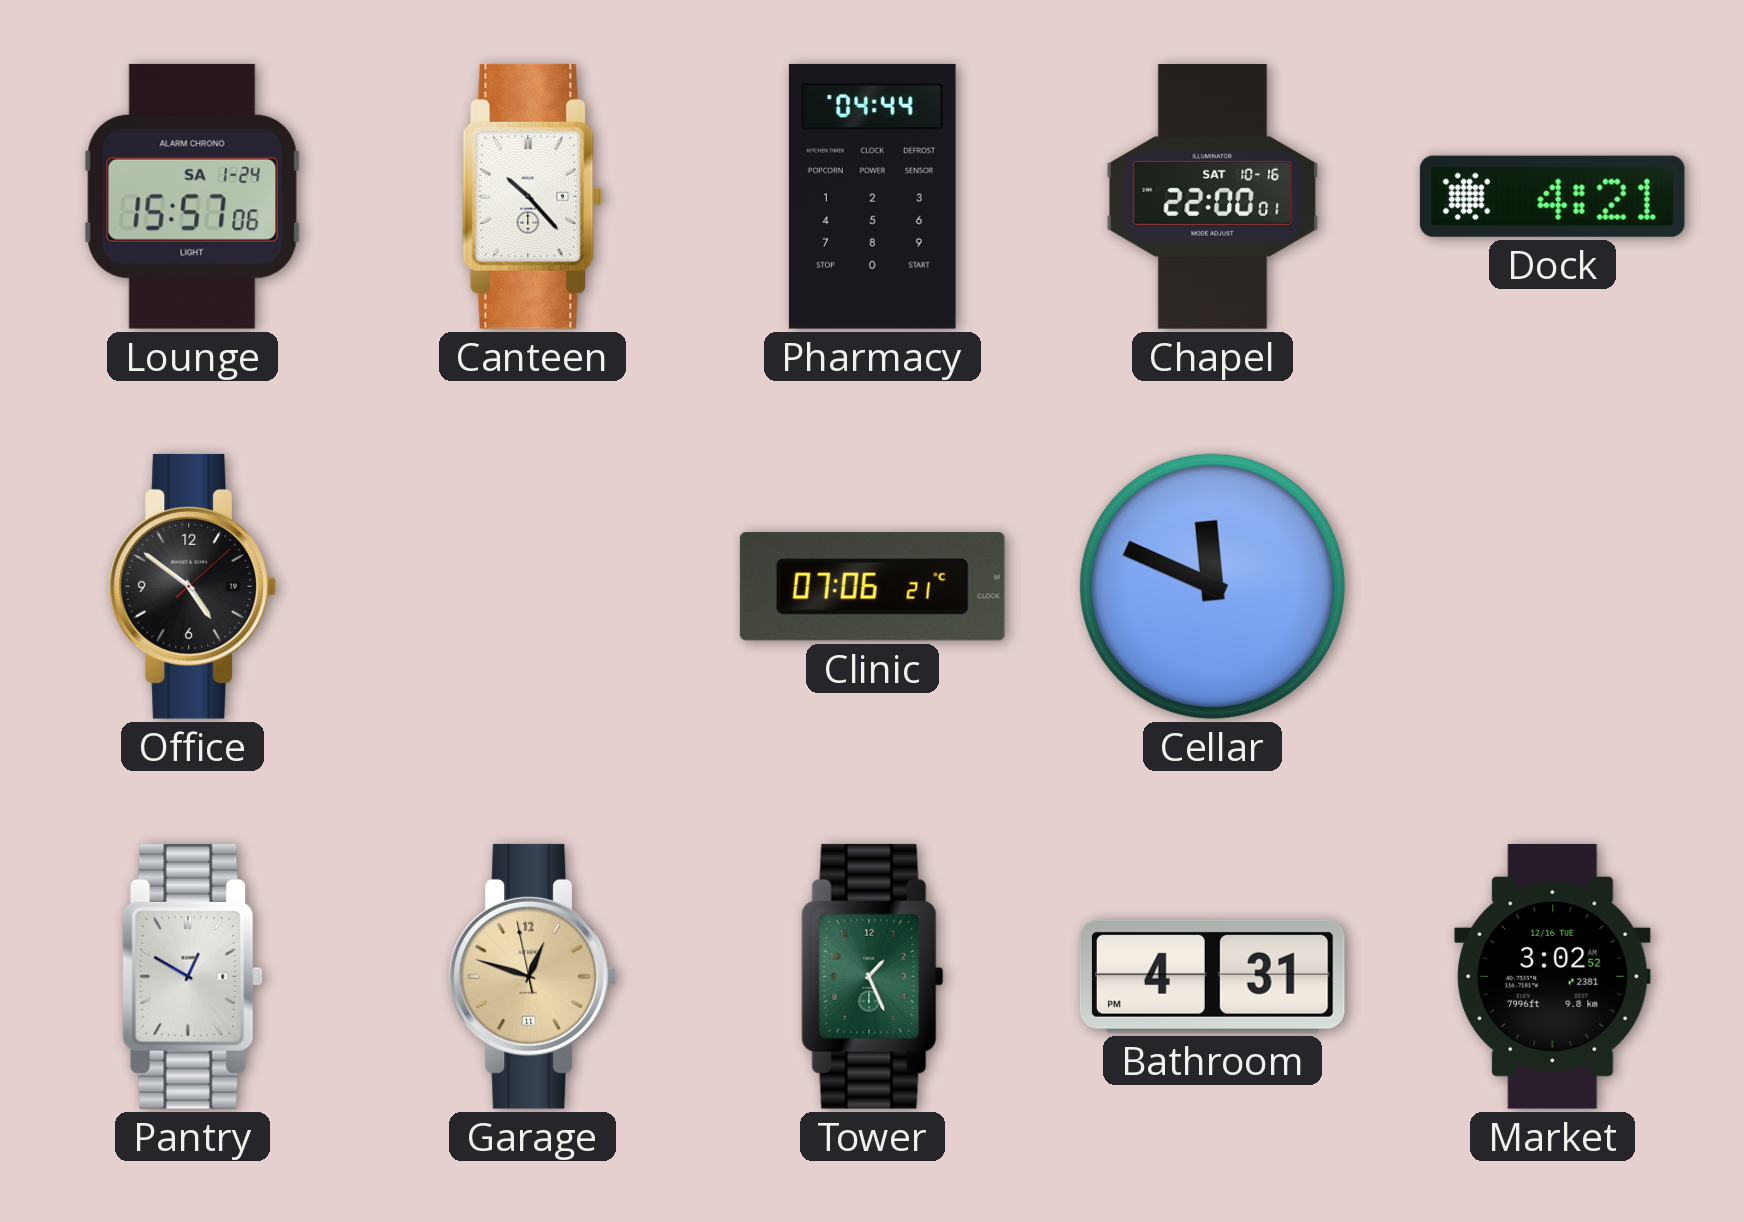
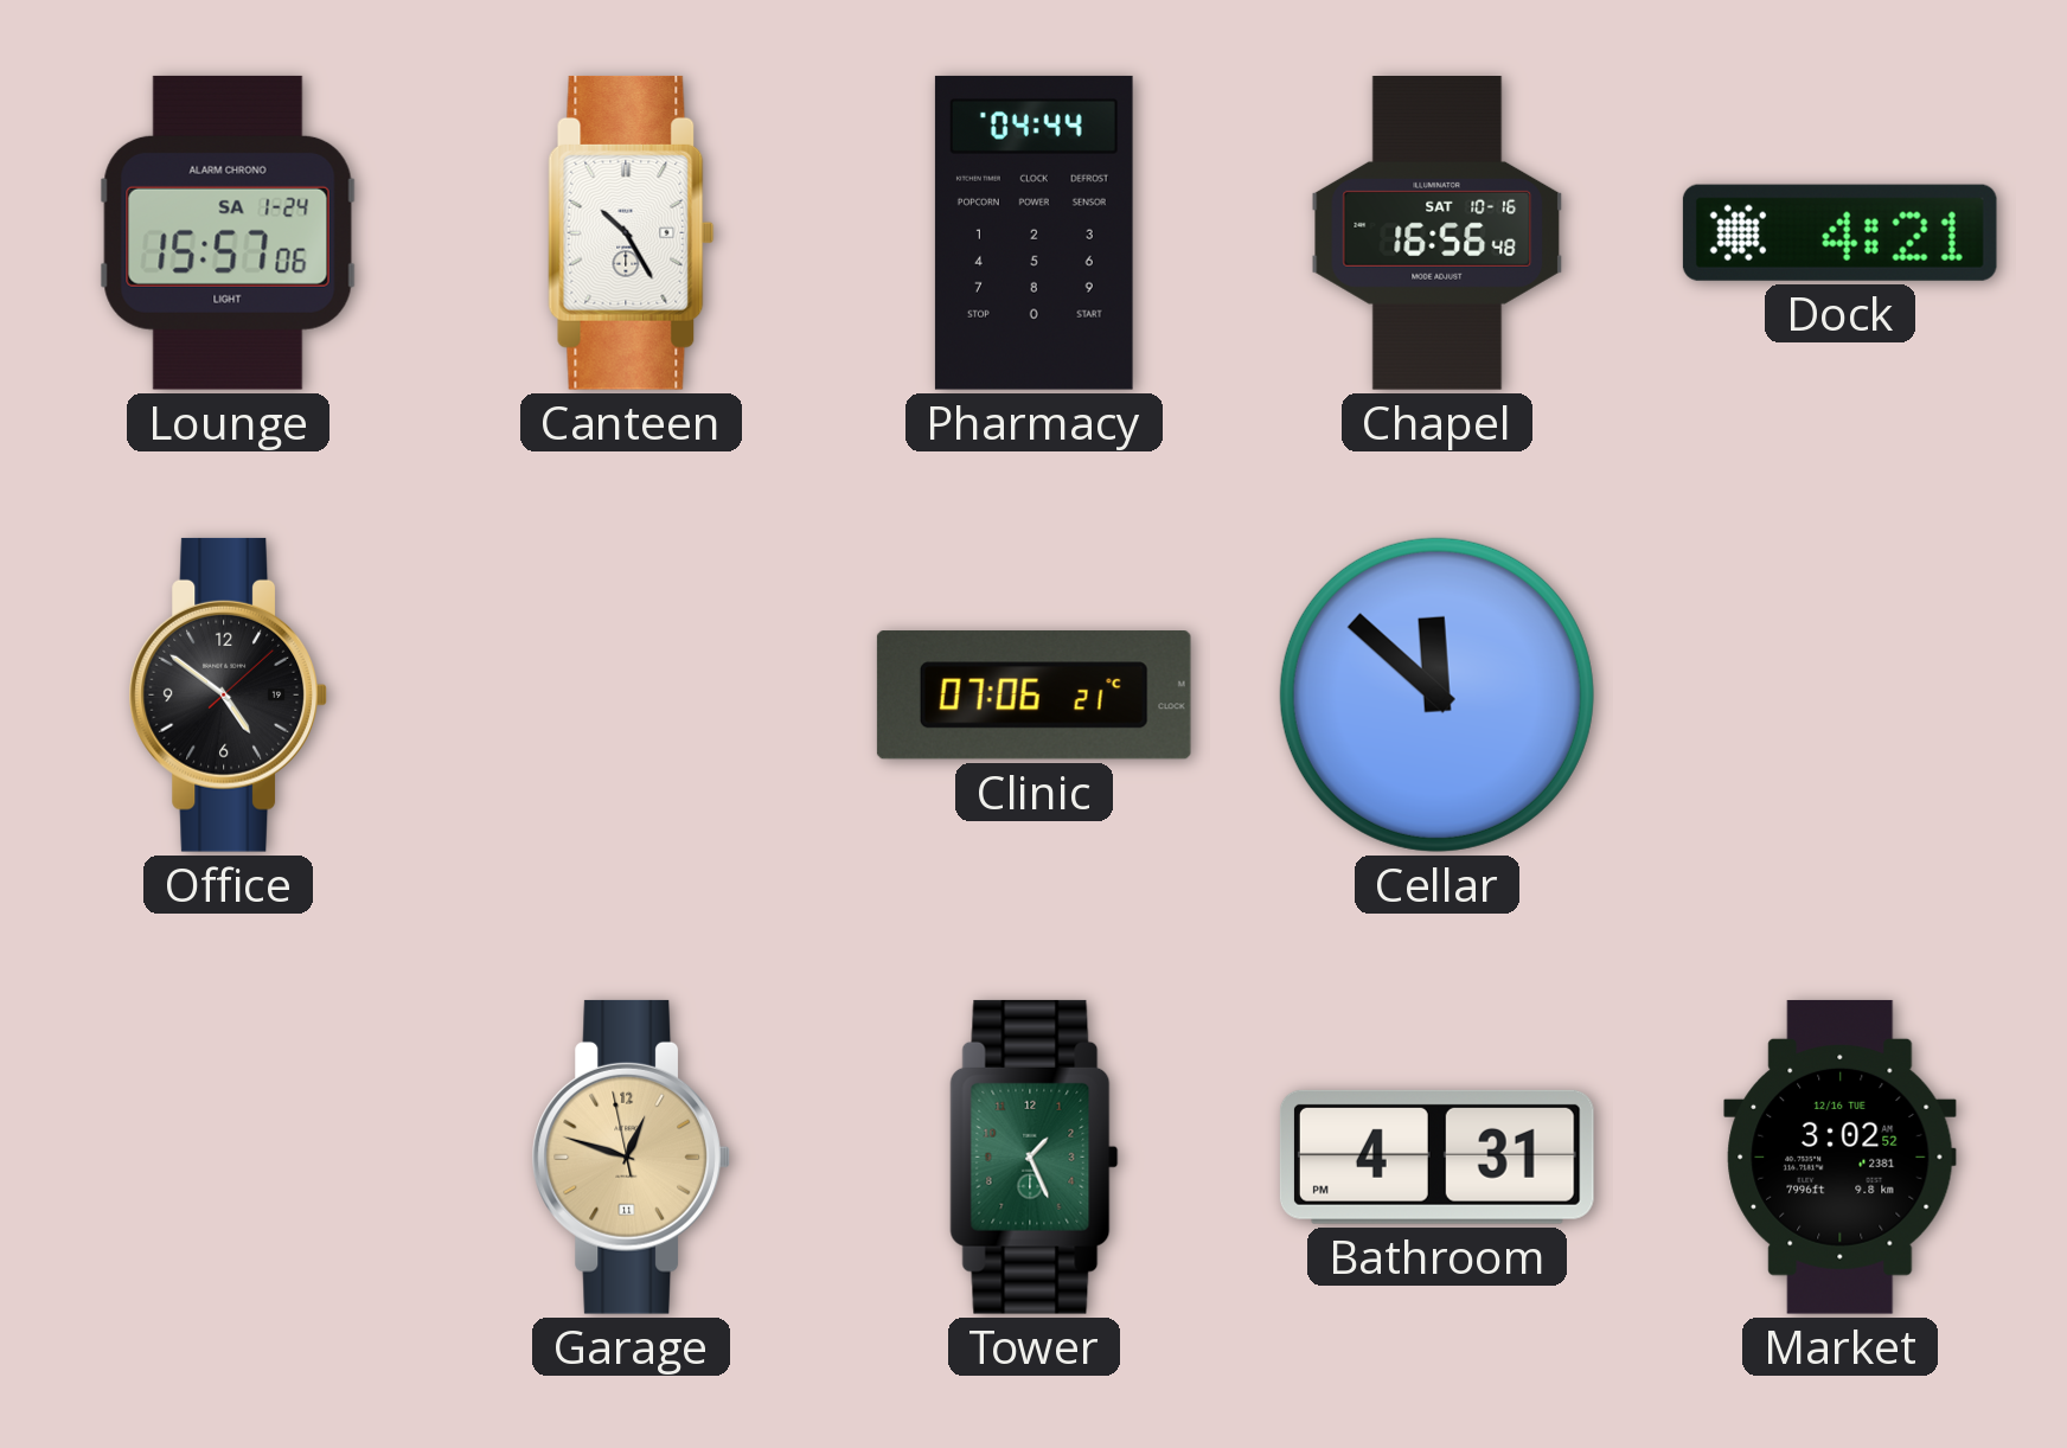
Canteen: 10:23 -> 10:25 (632, 232)
Chapel: 22:00 -> 16:56 (1438, 233)
Cellar: 11:49 -> 11:52 (1436, 694)
Pantry: 12:50 -> none (193, 976)
